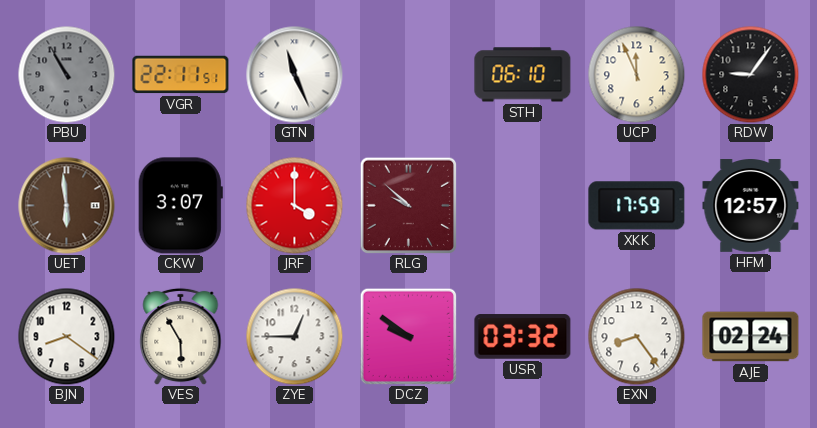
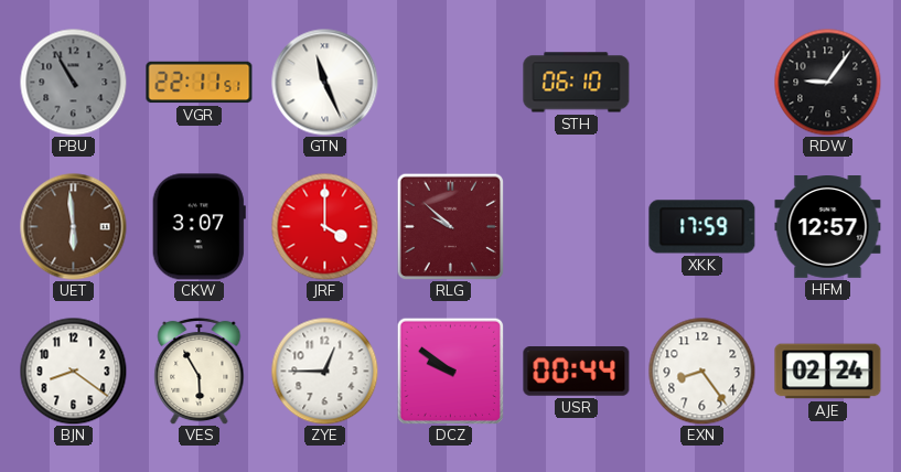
UCP: 11:56 -> none (636, 74)
USR: 03:32 -> 00:44 (577, 372)
